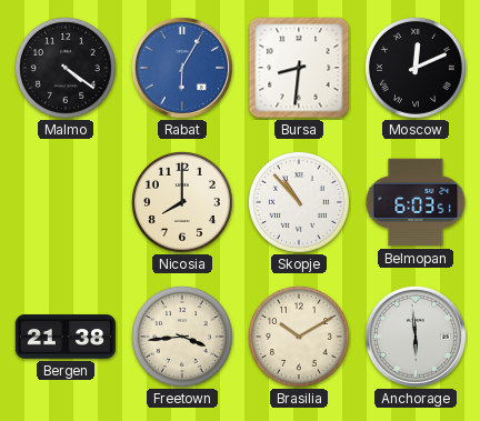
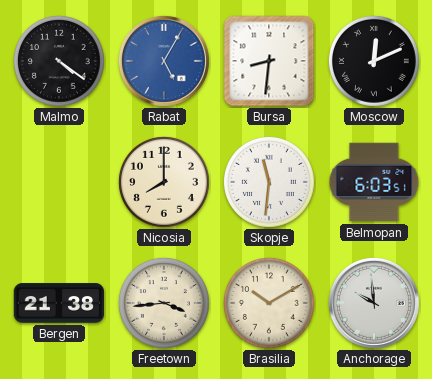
Rabat: 6:05 -> 5:05 (164, 61)
Skopje: 10:53 -> 11:31 (269, 182)
Anchorage: 5:59 -> 9:59 (374, 303)
